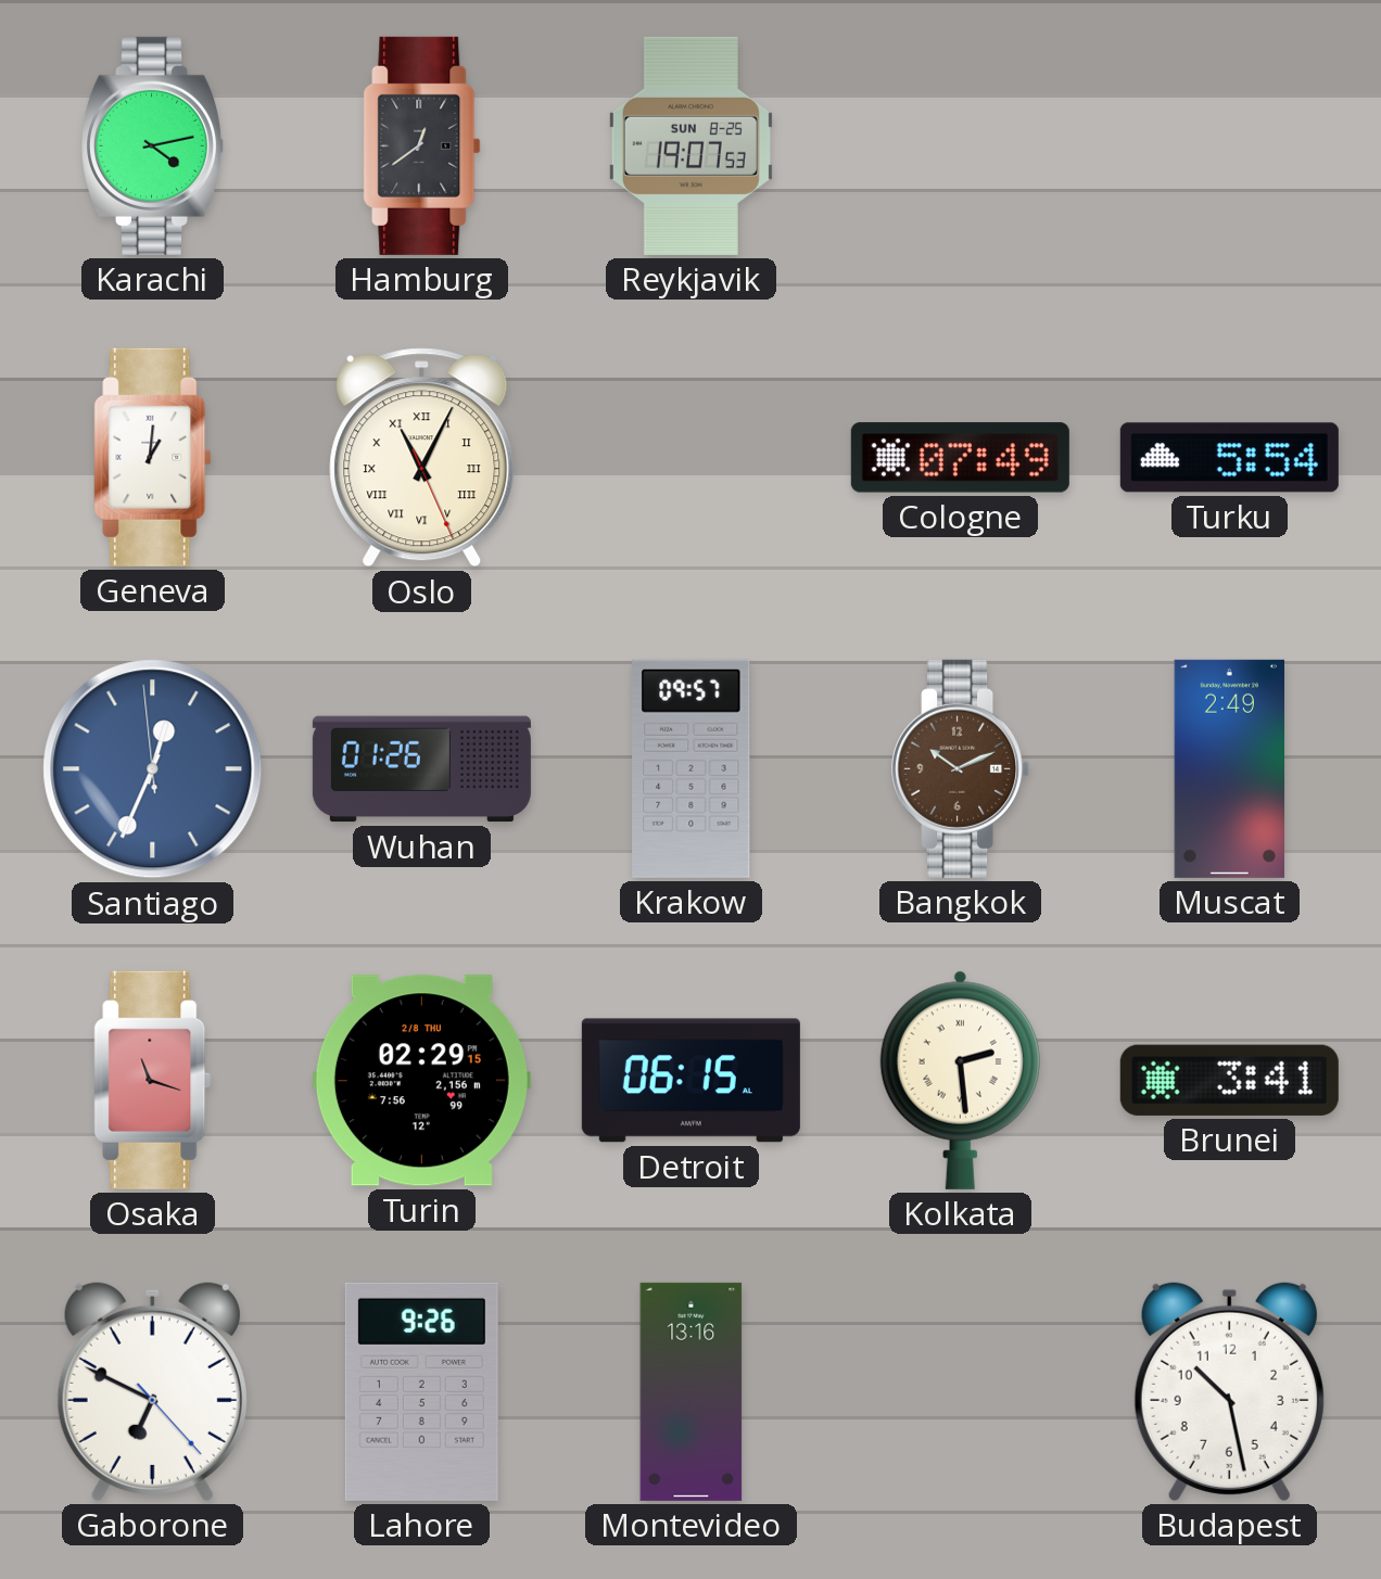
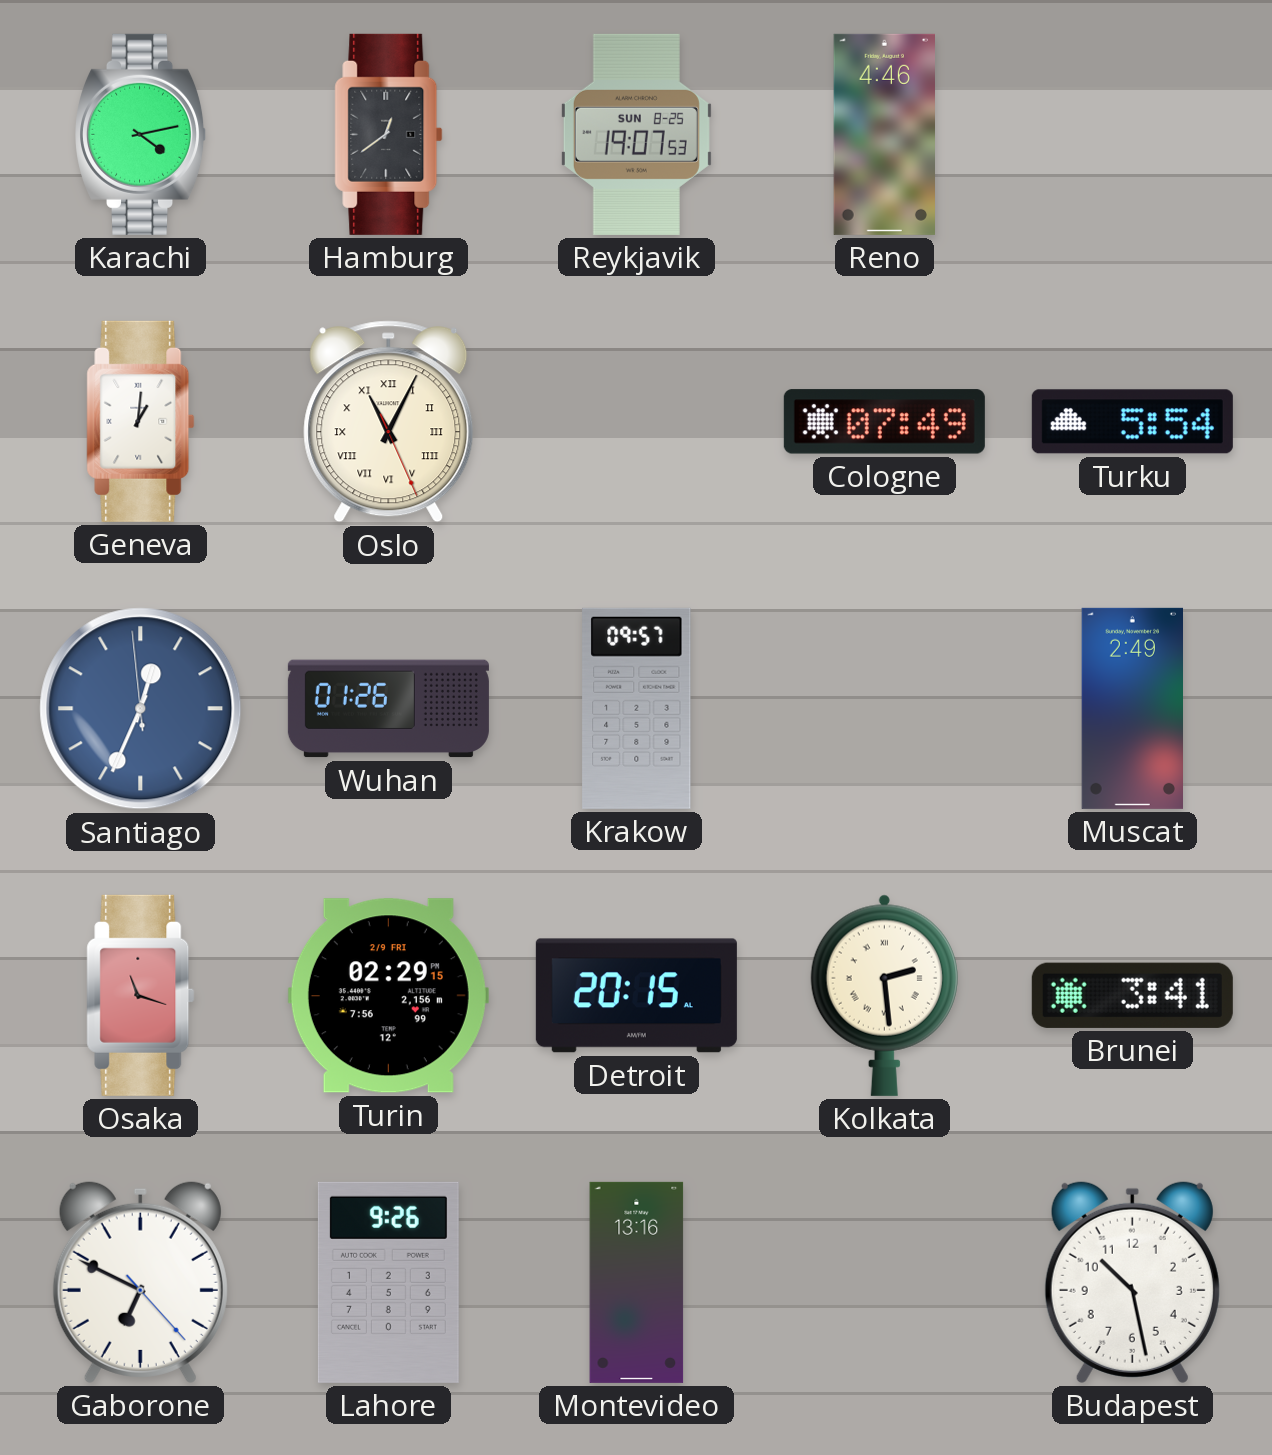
Reno: none -> 4:46 (884, 134)
Bangkok: 10:11 -> none (961, 768)
Turin date: 2/8 THU -> 2/9 FRI (388, 996)
Detroit: 06:15 -> 20:15 (636, 996)
